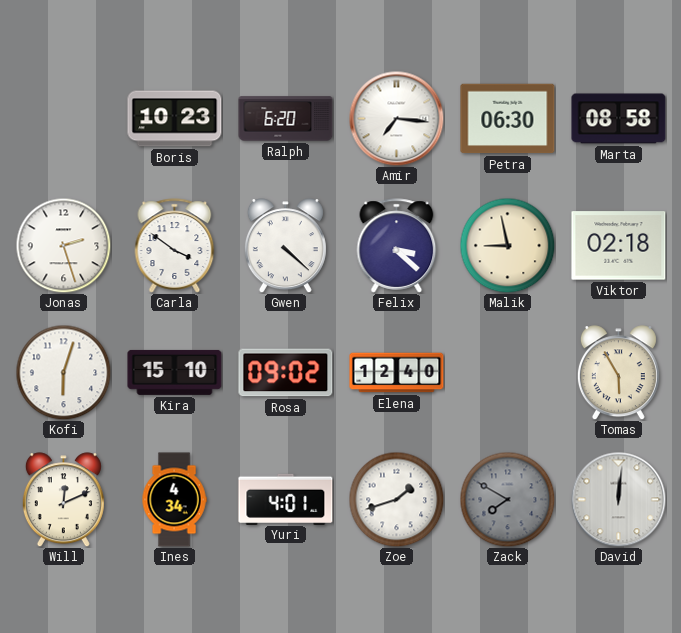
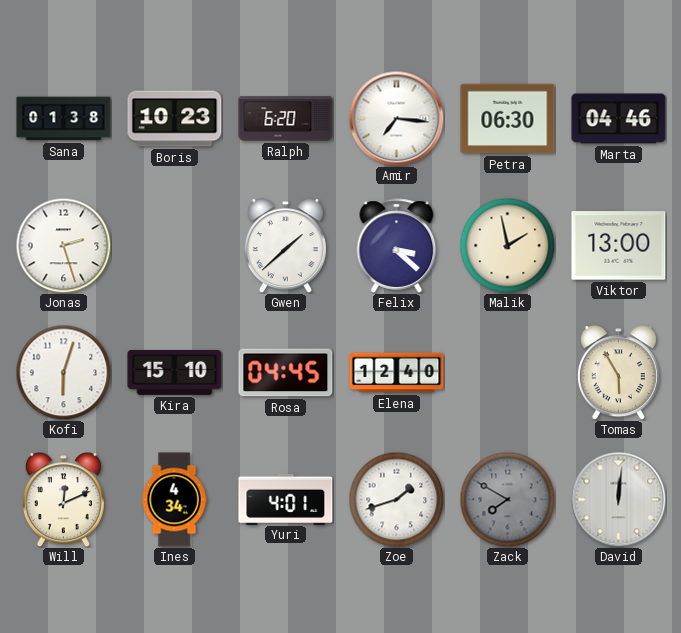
Sana: none -> 01:38 (64, 119)
Marta: 08:58 -> 04:46 (619, 119)
Carla: 3:51 -> none (175, 246)
Gwen: 4:22 -> 1:38 (285, 246)
Malik: 8:58 -> 1:58 (507, 245)
Viktor: 02:18 -> 13:00 (619, 246)
Rosa: 09:02 -> 04:45 (286, 373)
